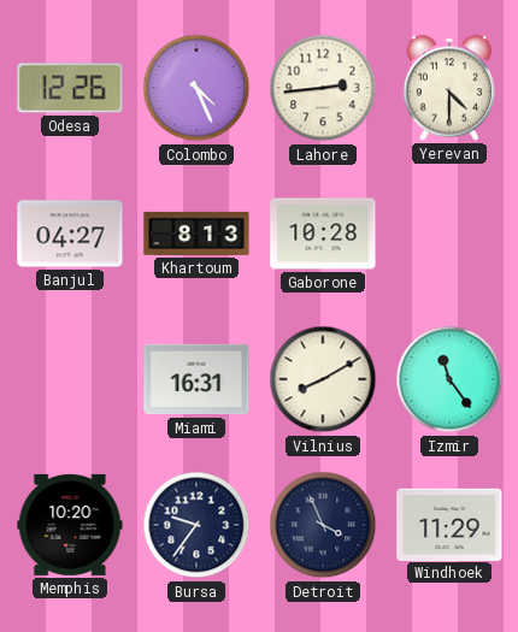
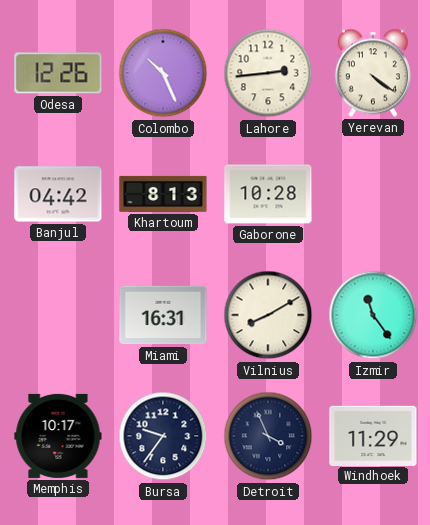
Colombo: 4:26 -> 10:26 (163, 73)
Yerevan: 4:30 -> 4:21 (372, 73)
Banjul: 04:27 -> 04:42 (58, 194)
Memphis: 10:20 -> 10:17 (58, 436)
